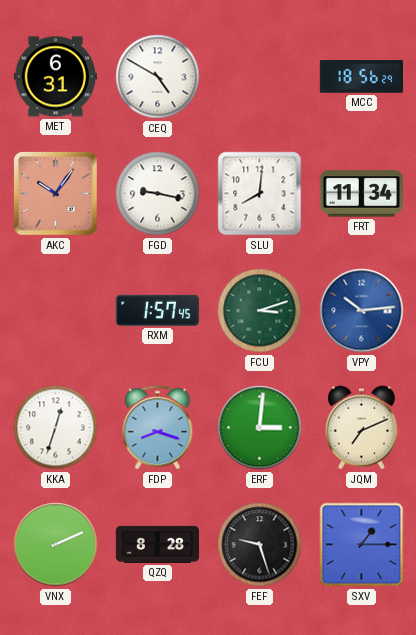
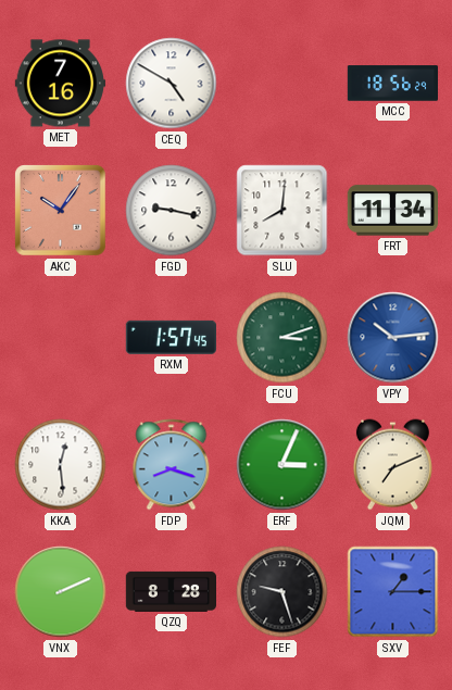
MET: 6:31 -> 7:16 (60, 84)
KKA: 12:33 -> 12:29 (61, 465)
ERF: 3:01 -> 3:04 (282, 465)
